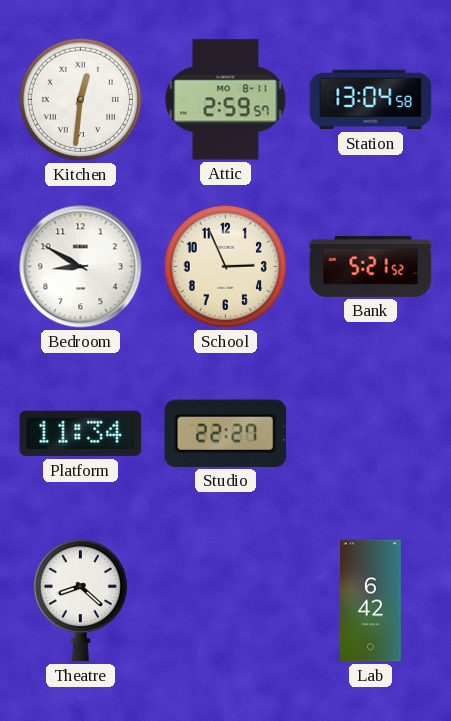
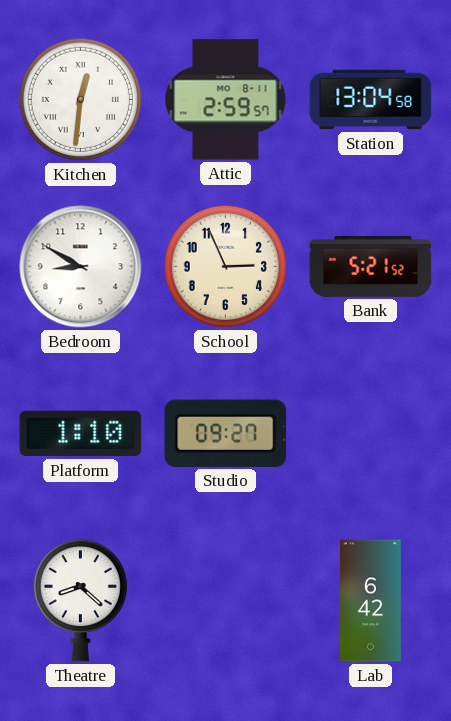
Platform: 11:34 -> 1:10 (81, 434)
Studio: 22:27 -> 09:27 (226, 433)
